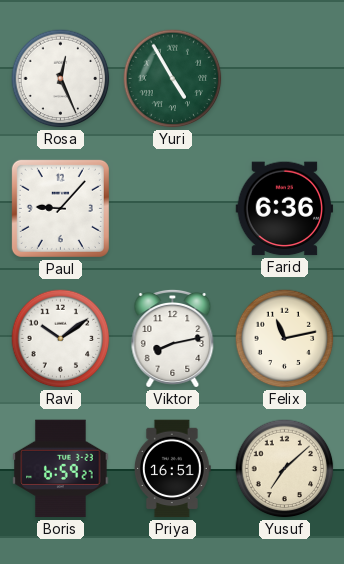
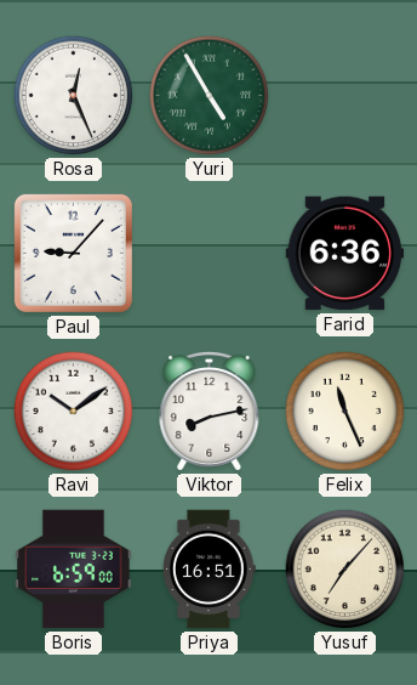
Felix: 11:13 -> 11:26 (345, 412)
Boris: 6:59:27 -> 6:59:00 (74, 570)
Yusuf: 7:08 -> 7:07 (345, 570)
